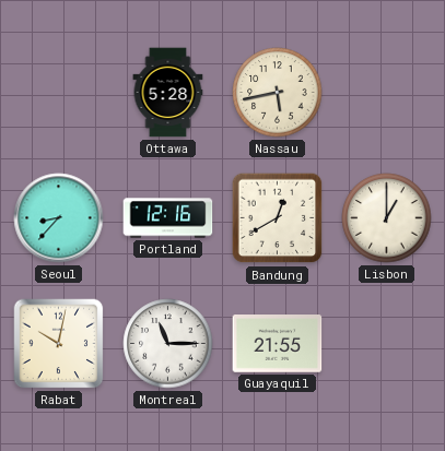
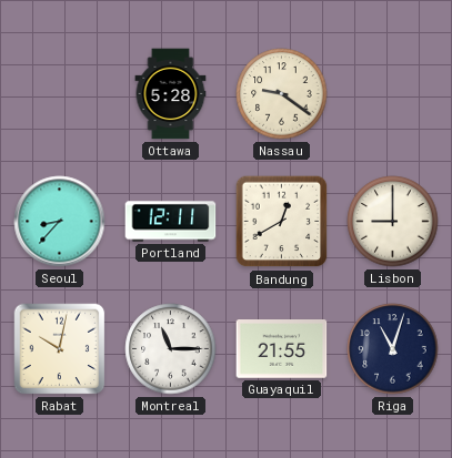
Nassau: 5:43 -> 9:21 (282, 94)
Portland: 12:16 -> 12:11 (171, 222)
Lisbon: 1:00 -> 9:00 (393, 222)
Riga: none -> 11:03 (393, 349)
